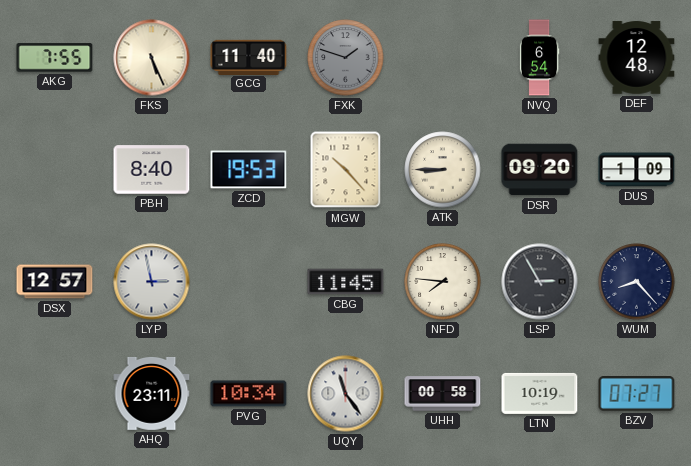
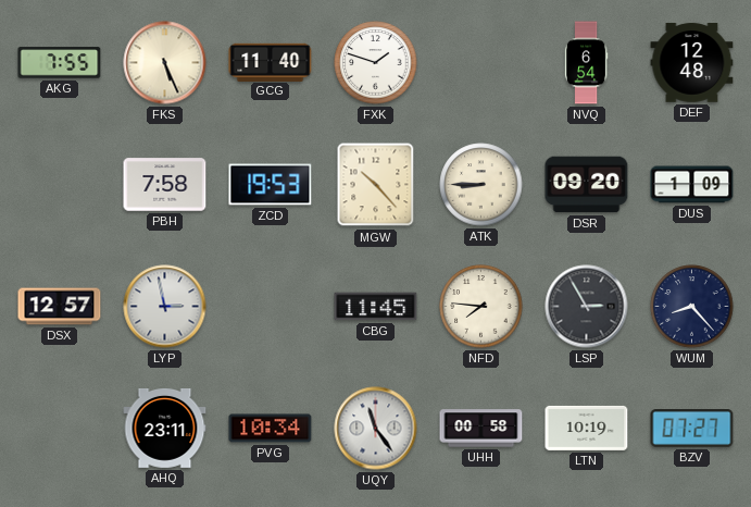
FXK dial: grey -> white (376, 63)
PBH: 8:40 -> 7:58 (165, 185)
